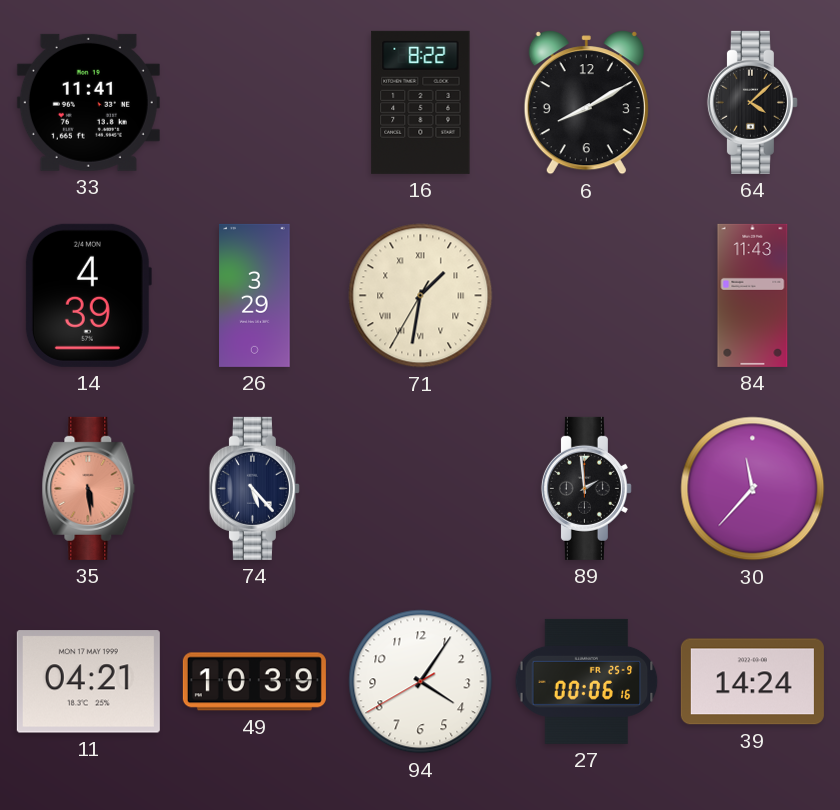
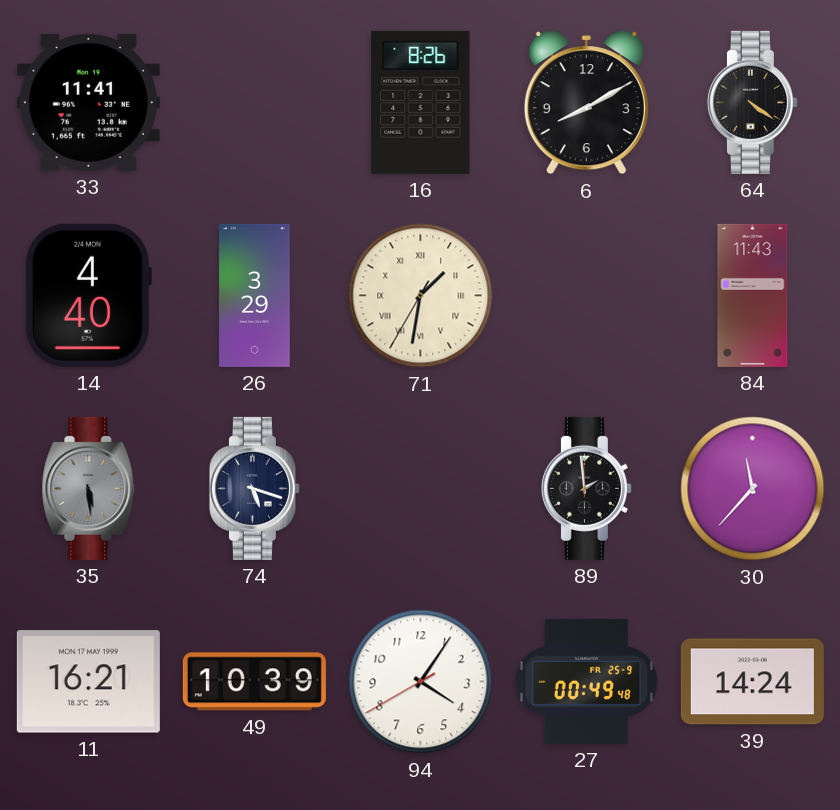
16: 8:22 -> 8:26 (421, 102)
64: 4:08 -> 4:21 (752, 102)
14: 4:39 -> 4:40 (88, 295)
35 dial: salmon -> grey (89, 488)
74: 5:23 -> 5:18 (254, 488)
11: 04:21 -> 16:21 (88, 682)
27: 00:06 -> 00:49 (587, 681)
